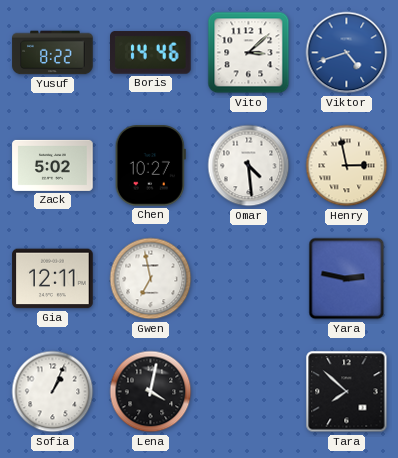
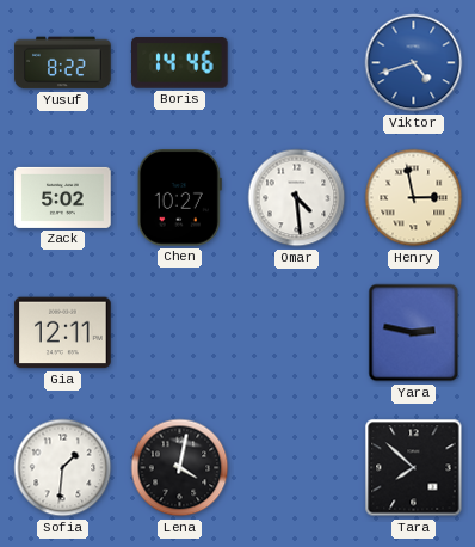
Vito: 3:08 -> none (249, 53)
Gwen: 6:58 -> none (151, 279)
Sofia: 1:04 -> 1:31 (63, 468)
